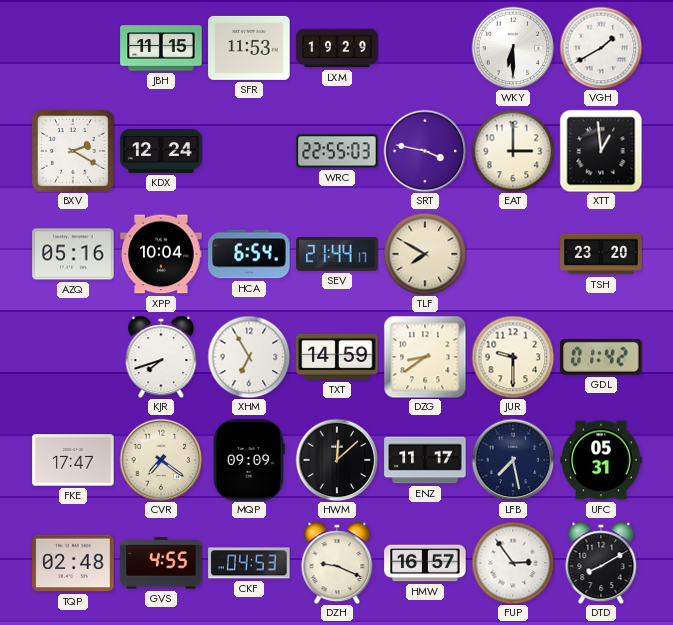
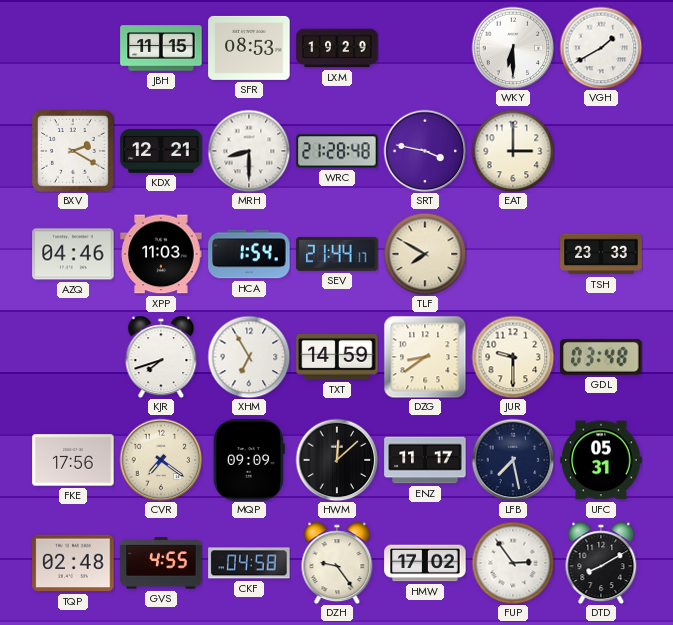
SFR: 11:53 -> 08:53 (249, 48)
KDX: 12:24 -> 12:21 (161, 151)
MRH: none -> 8:30 (249, 151)
WRC: 22:55 -> 21:28 (337, 151)
XTT: 12:59 -> none (601, 151)
AZQ: 05:16 -> 04:46 (73, 254)
XPP: 10:04 -> 11:03 (161, 254)
HCA: 6:54 -> 1:54 (249, 254)
TSH: 23:20 -> 23:33 (601, 254)
GDL: 01:42 -> 03:48 (601, 357)
FKE: 17:47 -> 17:56 (73, 460)
CKF: 04:53 -> 04:58 (249, 563)
DZH: 9:19 -> 9:24 (337, 563)
HMW: 16:57 -> 17:02 (425, 563)
